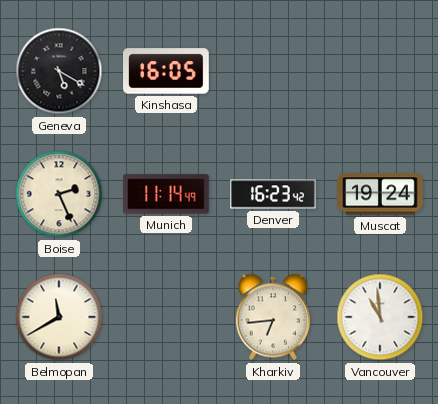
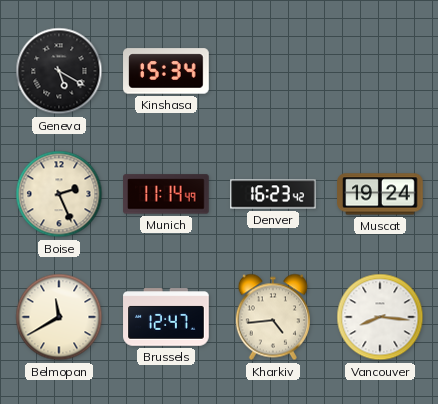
Kinshasa: 16:05 -> 15:34 (166, 71)
Brussels: none -> 12:47 (166, 317)
Kharkiv: 6:44 -> 4:44 (273, 317)
Vancouver: 10:59 -> 8:16 (380, 317)
